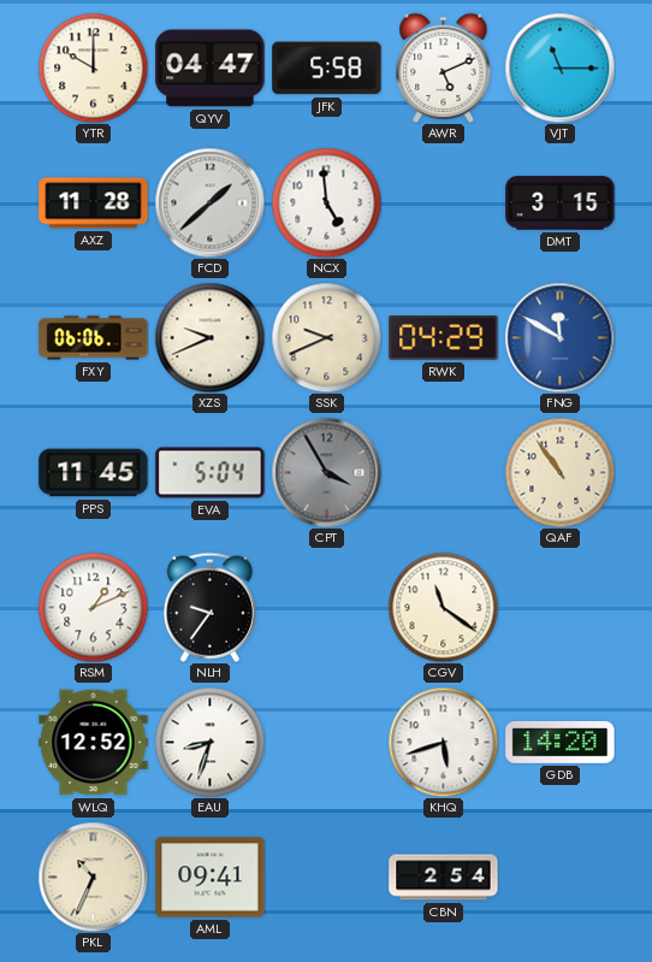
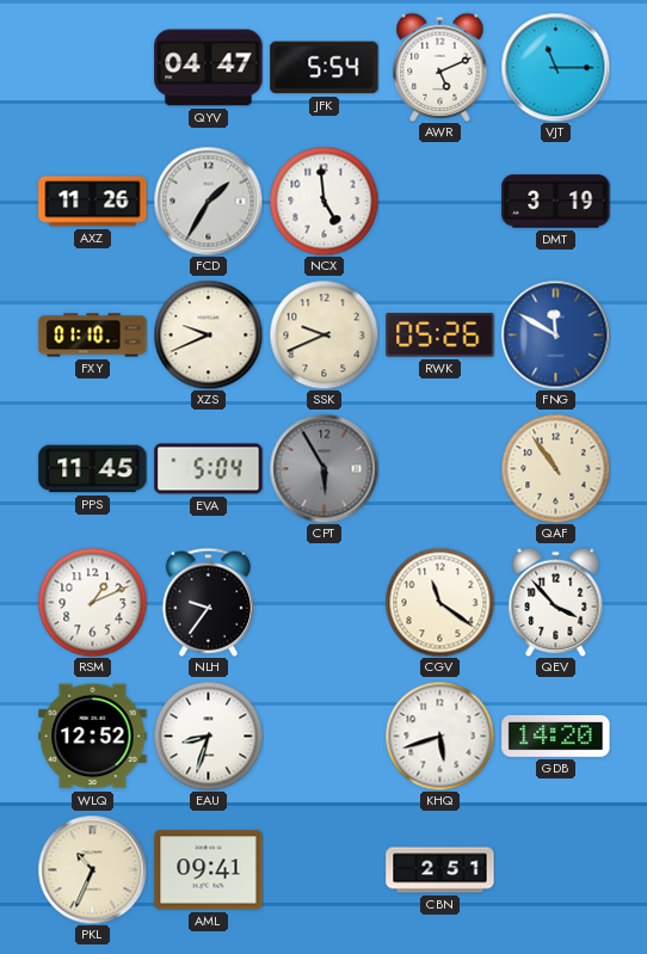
YTR: 10:00 -> none (93, 67)
JFK: 5:58 -> 5:54 (325, 68)
AXZ: 11:28 -> 11:26 (93, 202)
FCD: 1:38 -> 1:35 (208, 201)
DMT: 3:15 -> 3:19 (556, 202)
FXY: 06:06 -> 01:10 (93, 336)
RWK: 04:29 -> 05:26 (440, 336)
CPT: 3:55 -> 5:55 (323, 468)
QEV: none -> 3:53 (556, 602)
CBN: 2:54 -> 2:51 (440, 870)
